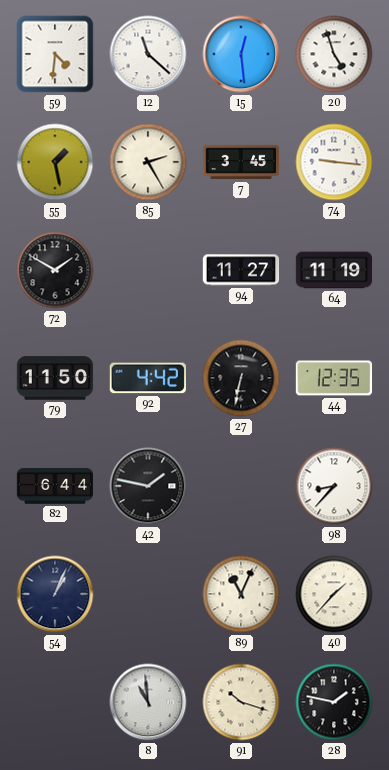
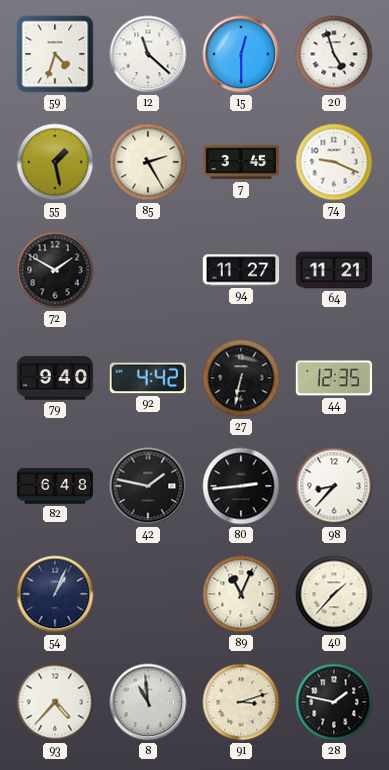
59: 4:31 -> 4:33 (55, 54)
15: 12:29 -> 12:30 (241, 54)
74: 9:16 -> 9:19 (334, 162)
64: 11:19 -> 11:21 (334, 270)
79: 11:50 -> 9:40 (55, 378)
82: 6:44 -> 6:48 (55, 486)
80: none -> 2:44 (241, 486)
93: none -> 4:37 (55, 702)
91: 10:18 -> 3:12 (241, 702)
